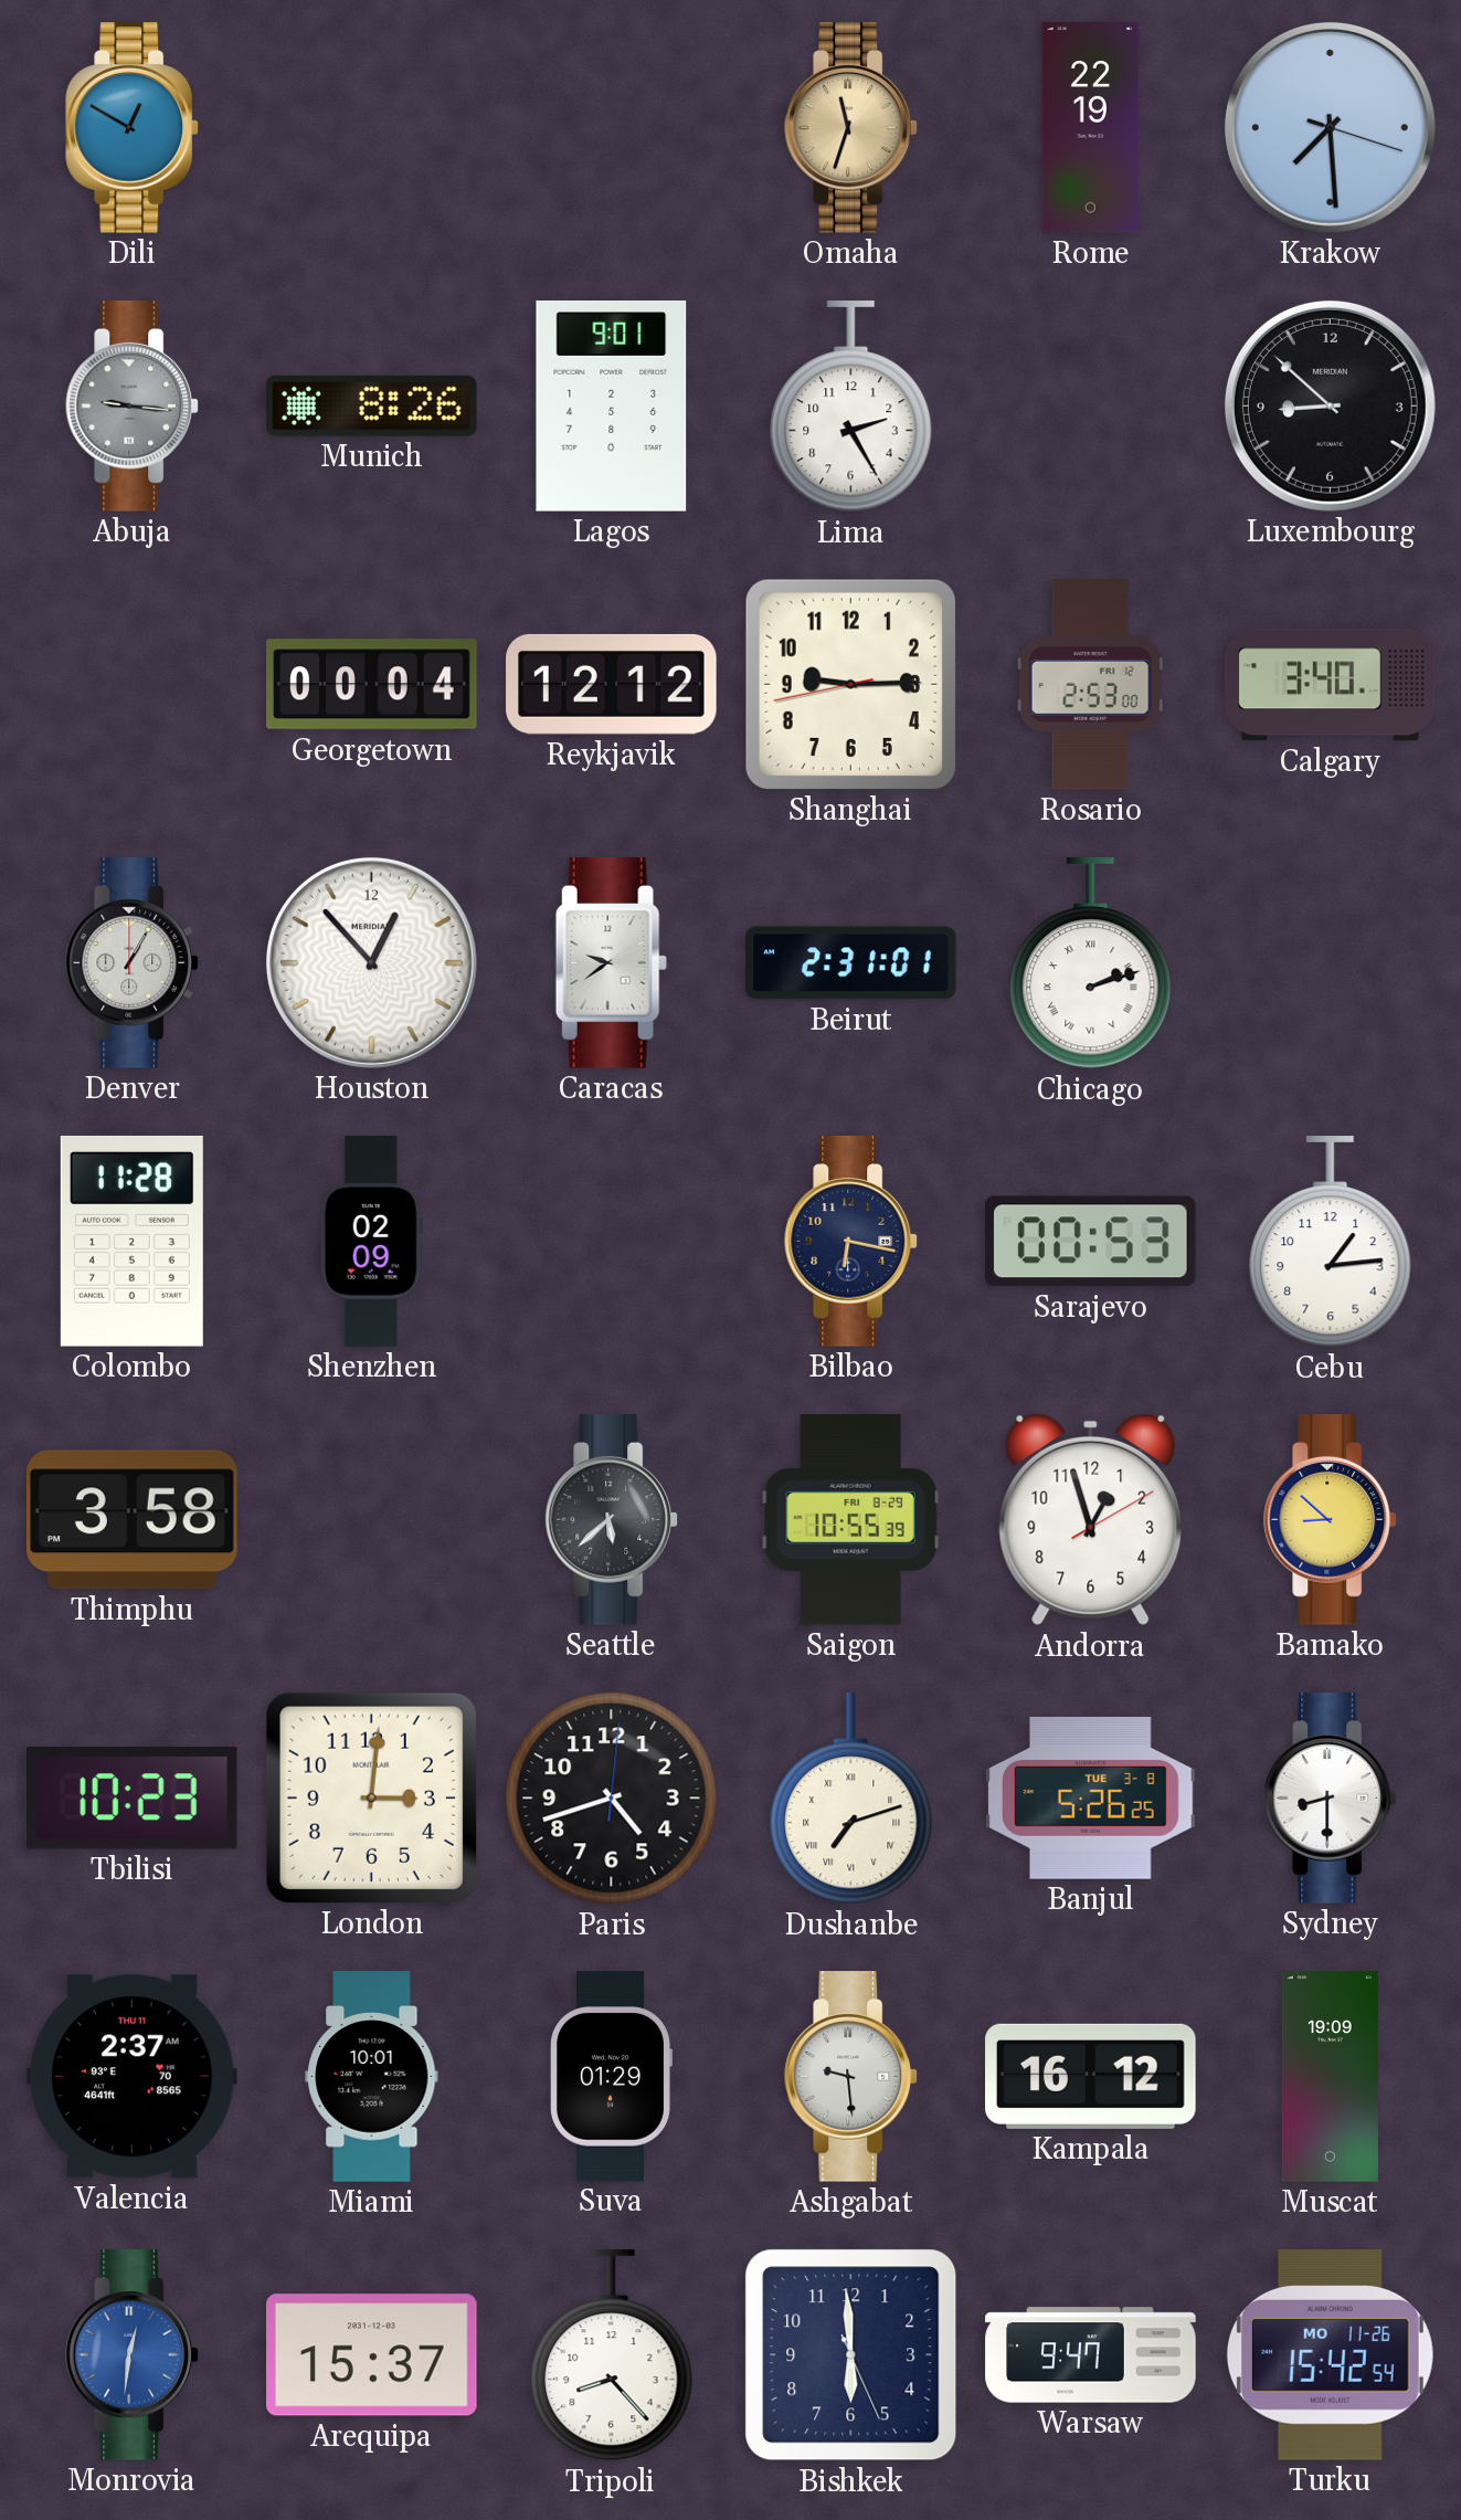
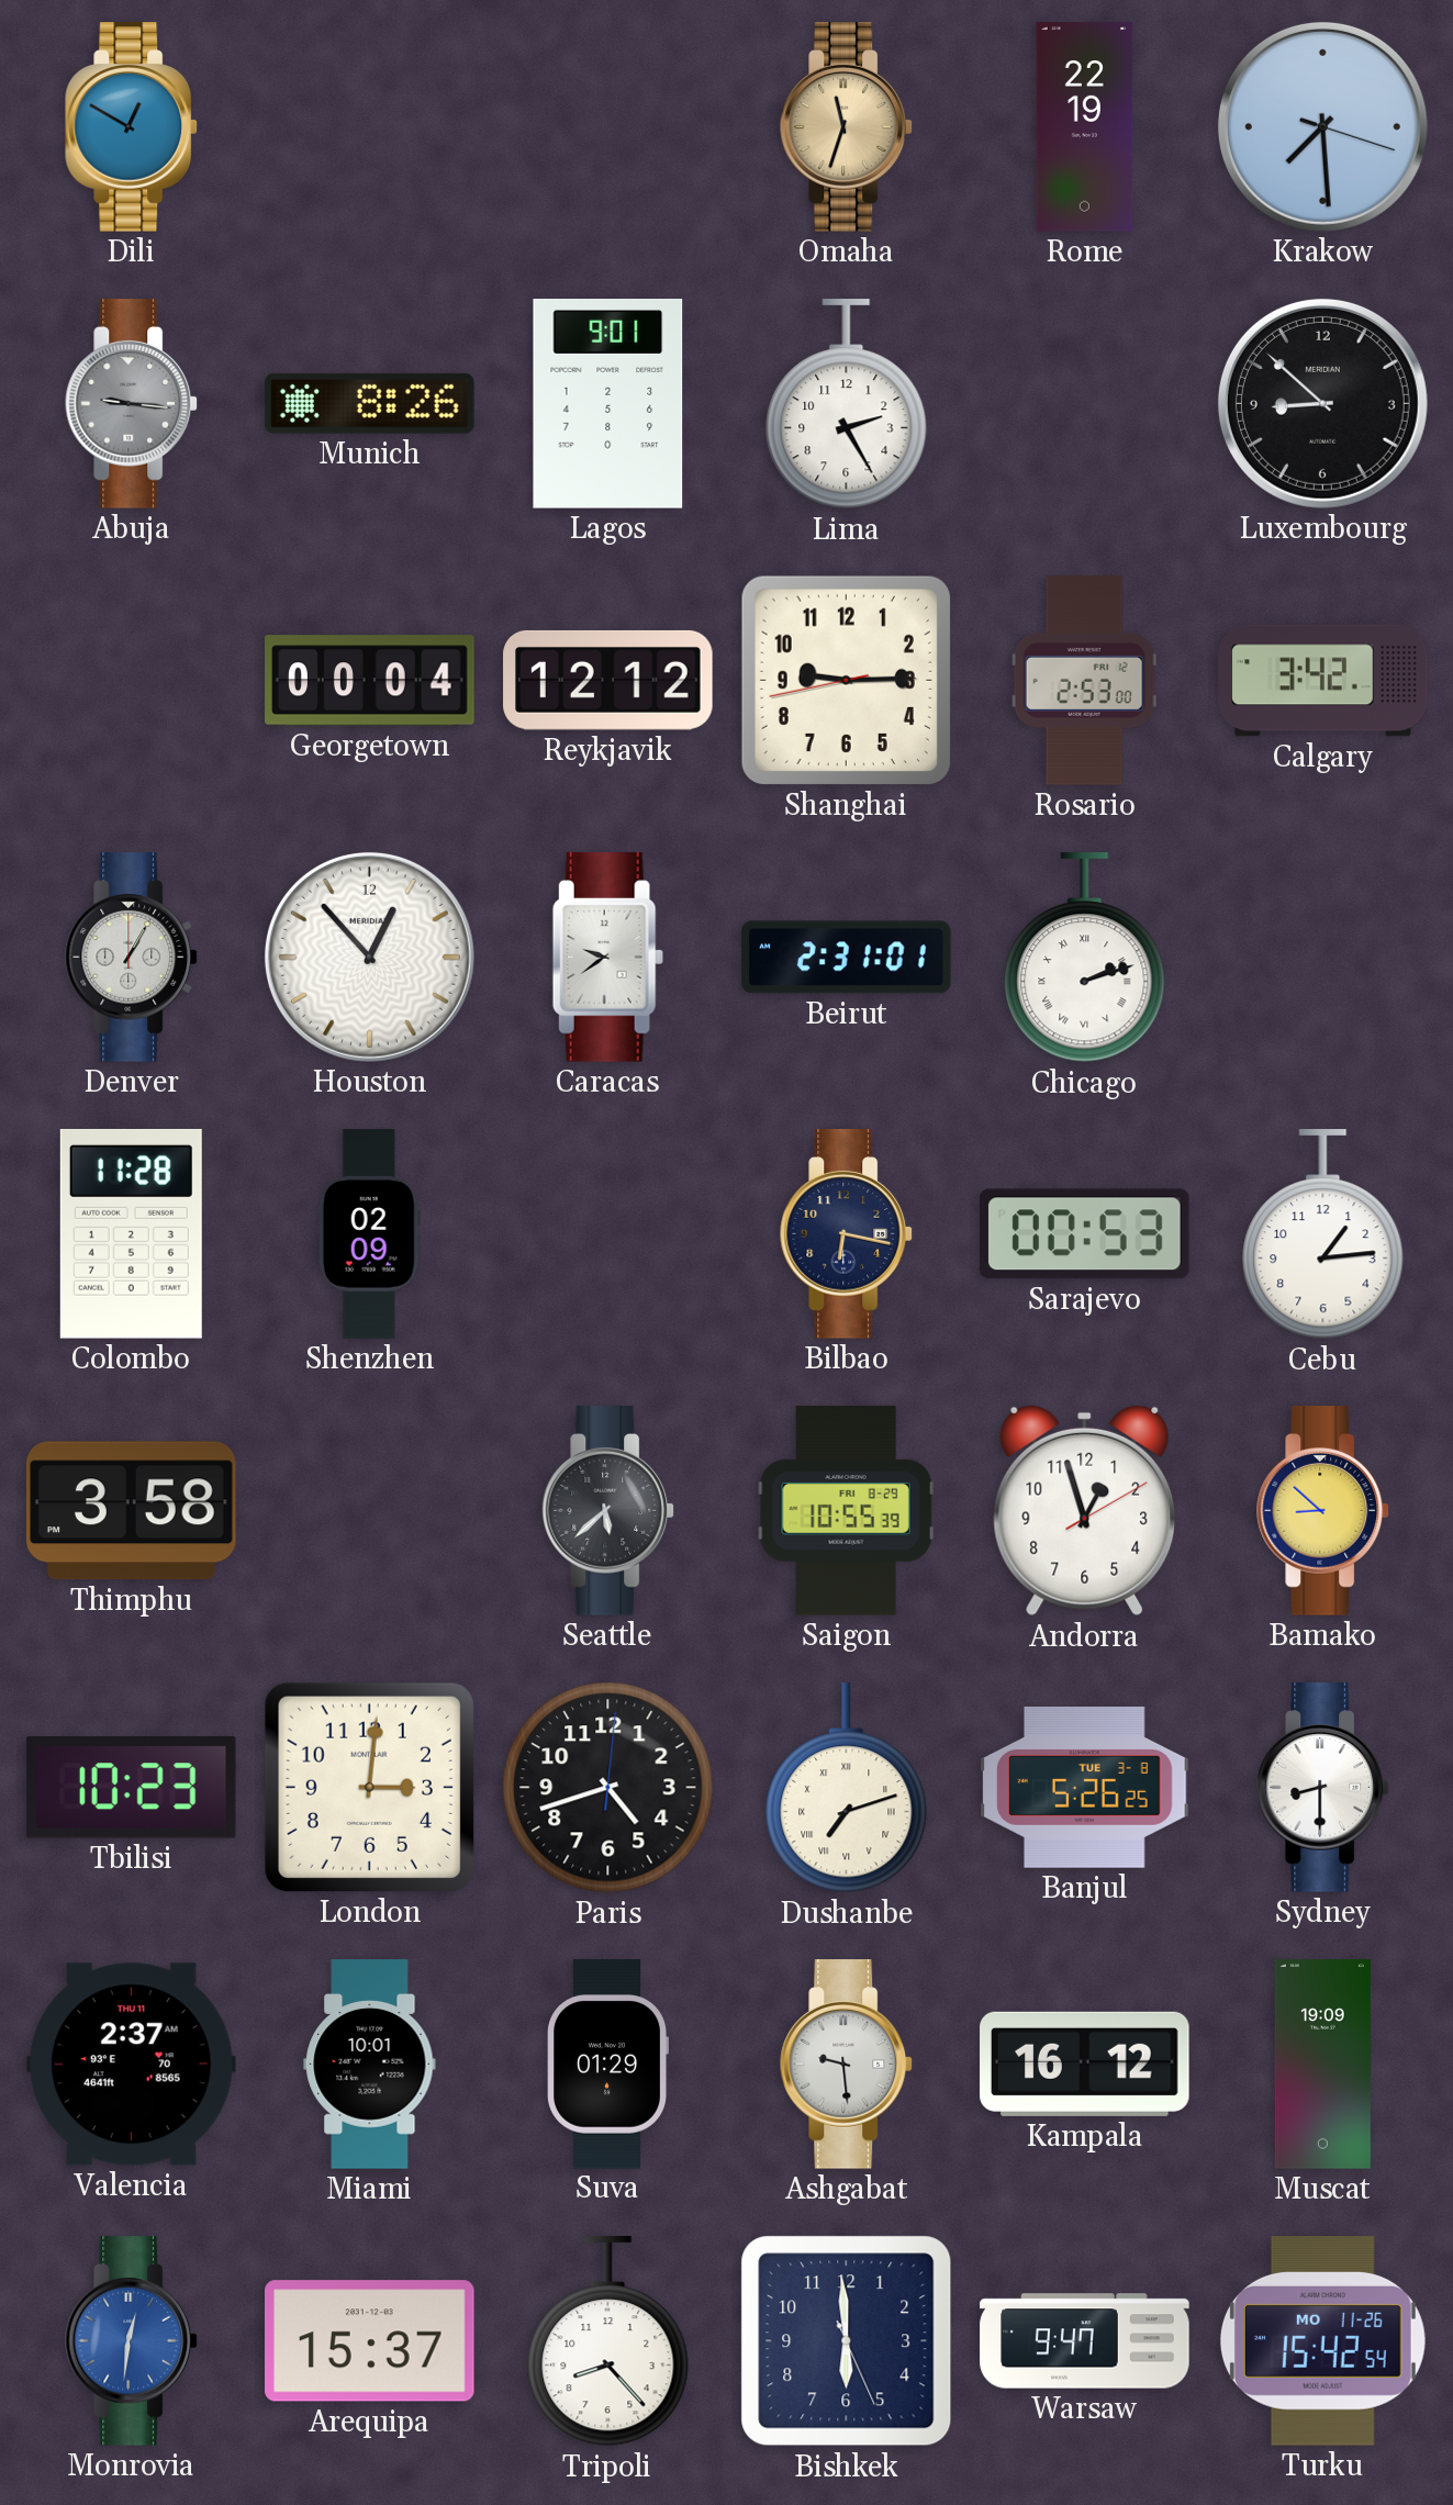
Calgary: 3:40 -> 3:42 (1323, 681)
